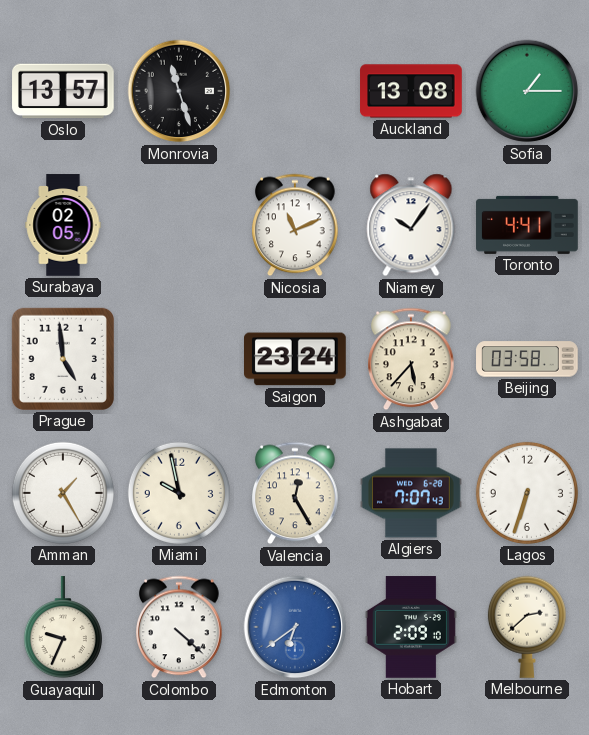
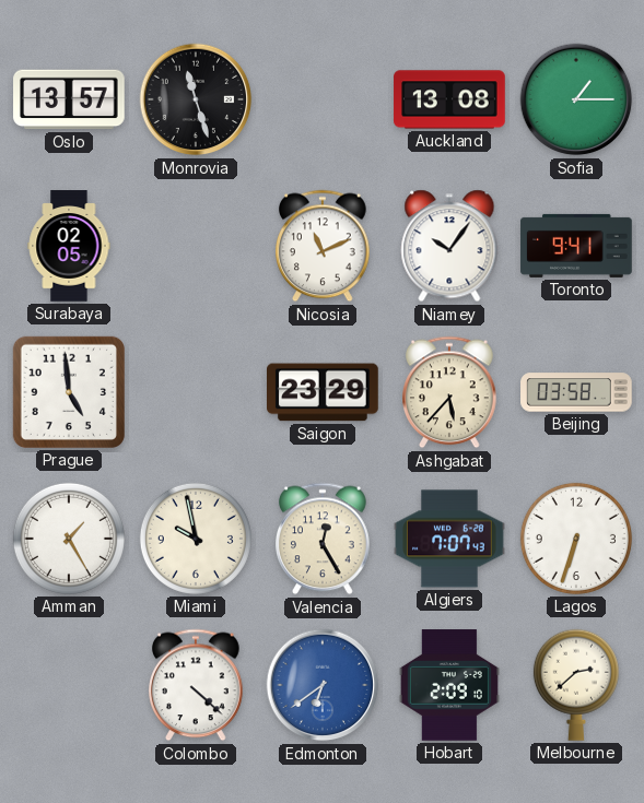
Toronto: 4:41 -> 9:41 (576, 246)
Saigon: 23:24 -> 23:29 (324, 392)
Guayaquil: 9:34 -> none (63, 628)
